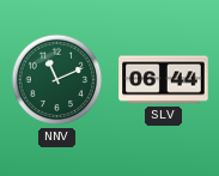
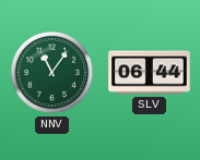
NNV: 11:11 -> 11:06 (52, 73)
